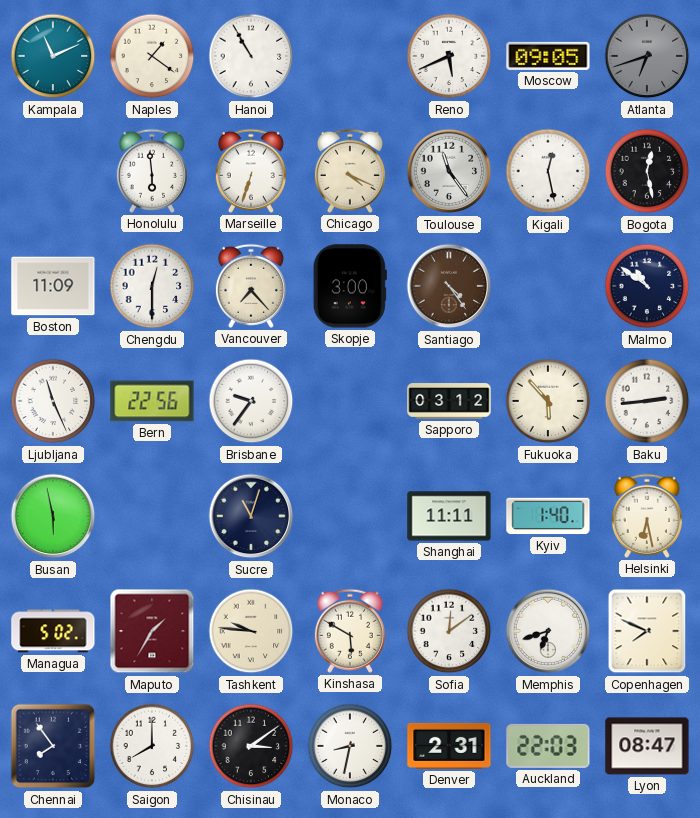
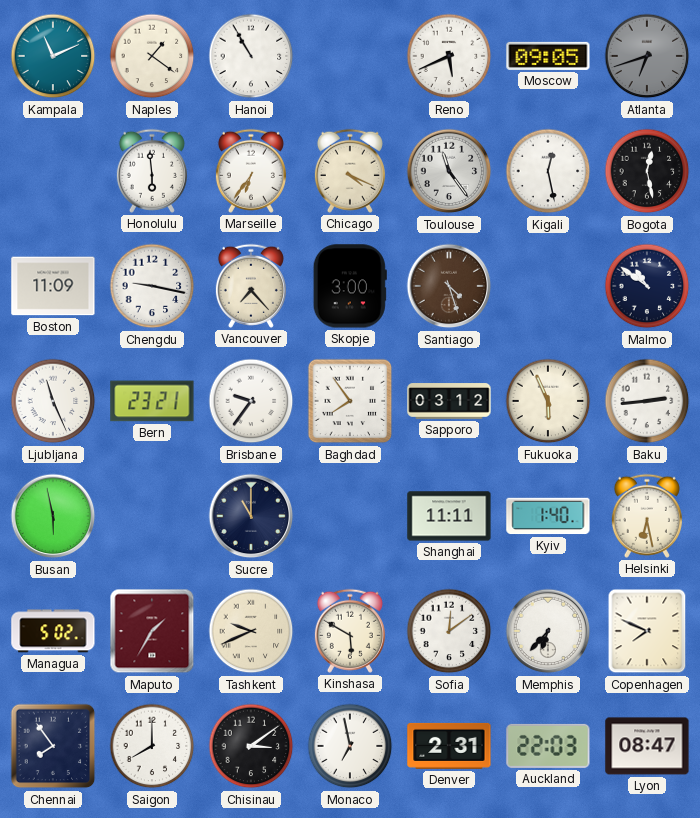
Marseille: 6:33 -> 6:36 (251, 171)
Chengdu: 12:30 -> 9:17 (152, 286)
Santiago: 4:24 -> 4:27 (449, 286)
Bern: 22:56 -> 23:21 (152, 401)
Baghdad: none -> 7:54 (350, 401)
Fukuoka: 5:53 -> 5:56 (548, 401)
Sucre: 11:03 -> 11:00 (251, 516)
Tashkent: 9:46 -> 9:41 (251, 631)
Memphis: 6:42 -> 6:37 (548, 631)
Monaco: 8:32 -> 6:58 (350, 746)
